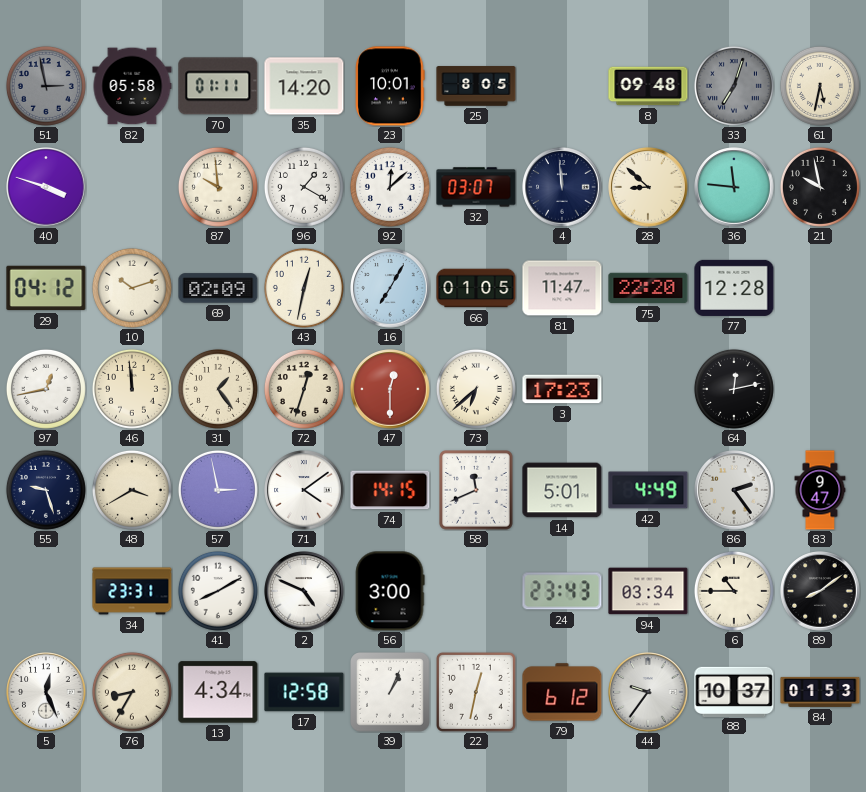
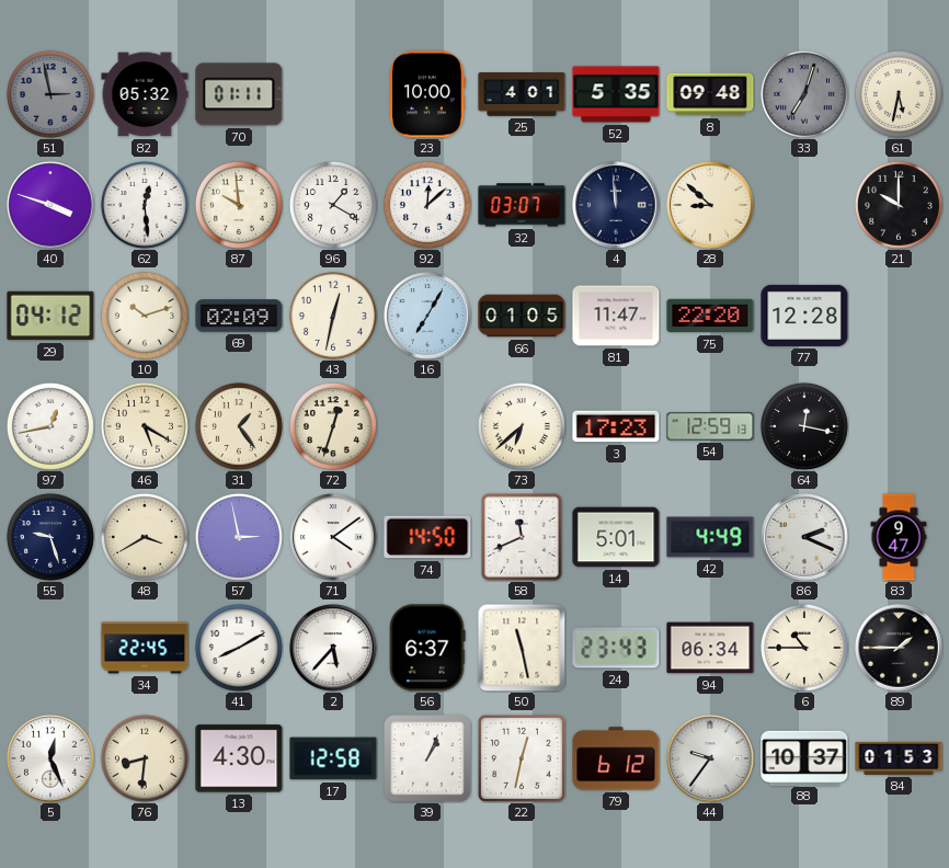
82: 05:58 -> 05:32 (145, 94)
35: 14:20 -> none (304, 86)
23: 10:01 -> 10:00 (427, 94)
25: 8:05 -> 4:01 (522, 94)
52: none -> 5:35 (616, 94)
62: none -> 12:29 (145, 205)
36: 11:46 -> none (734, 187)
21: 9:58 -> 10:00 (899, 205)
46: 11:59 -> 5:20 (145, 426)
47: 12:30 -> none (390, 389)
54: none -> 12:59 (710, 426)
64: 12:13 -> 12:17 (804, 426)
74: 14:15 -> 14:50 (427, 537)
86: 2:24 -> 2:19 (804, 537)
34: 23:31 -> 22:45 (145, 648)
2: 4:49 -> 5:37 (333, 648)
56: 3:00 -> 6:37 (427, 648)
50: none -> 11:28 (522, 648)
94: 03:34 -> 06:34 (710, 648)
89: 8:09 -> 1:45 (899, 648)
76: 8:35 -> 8:31 (145, 758)
13: 4:34 -> 4:30 (239, 758)
